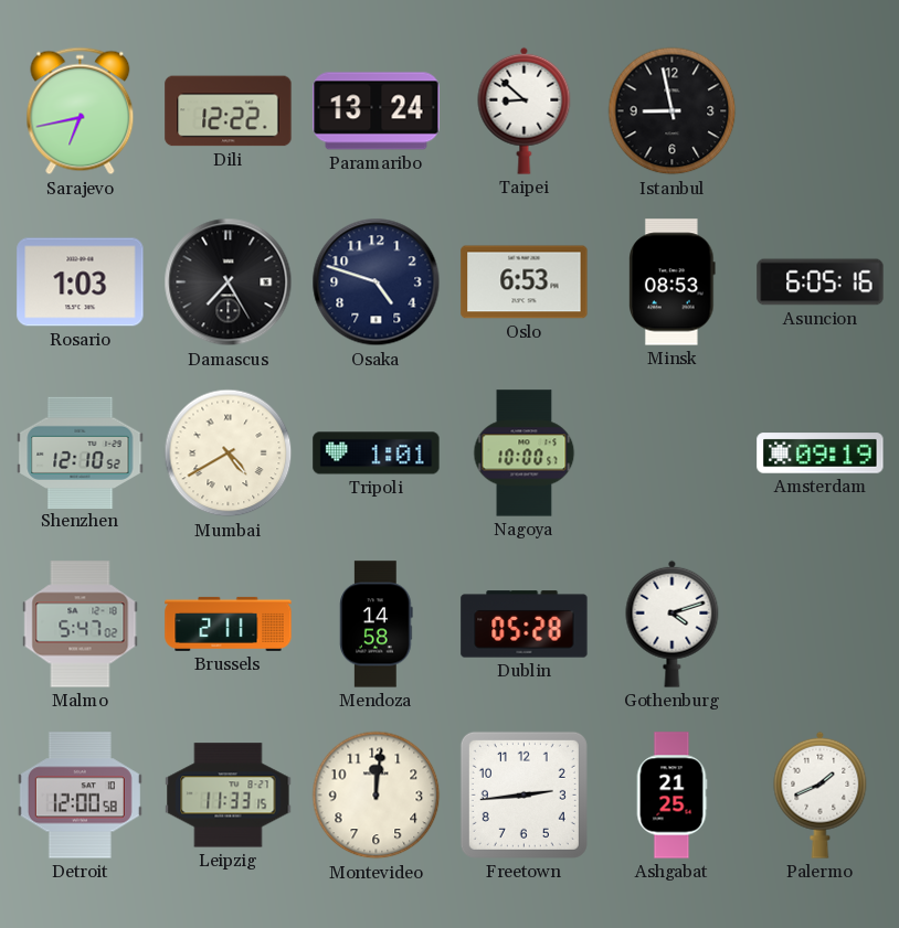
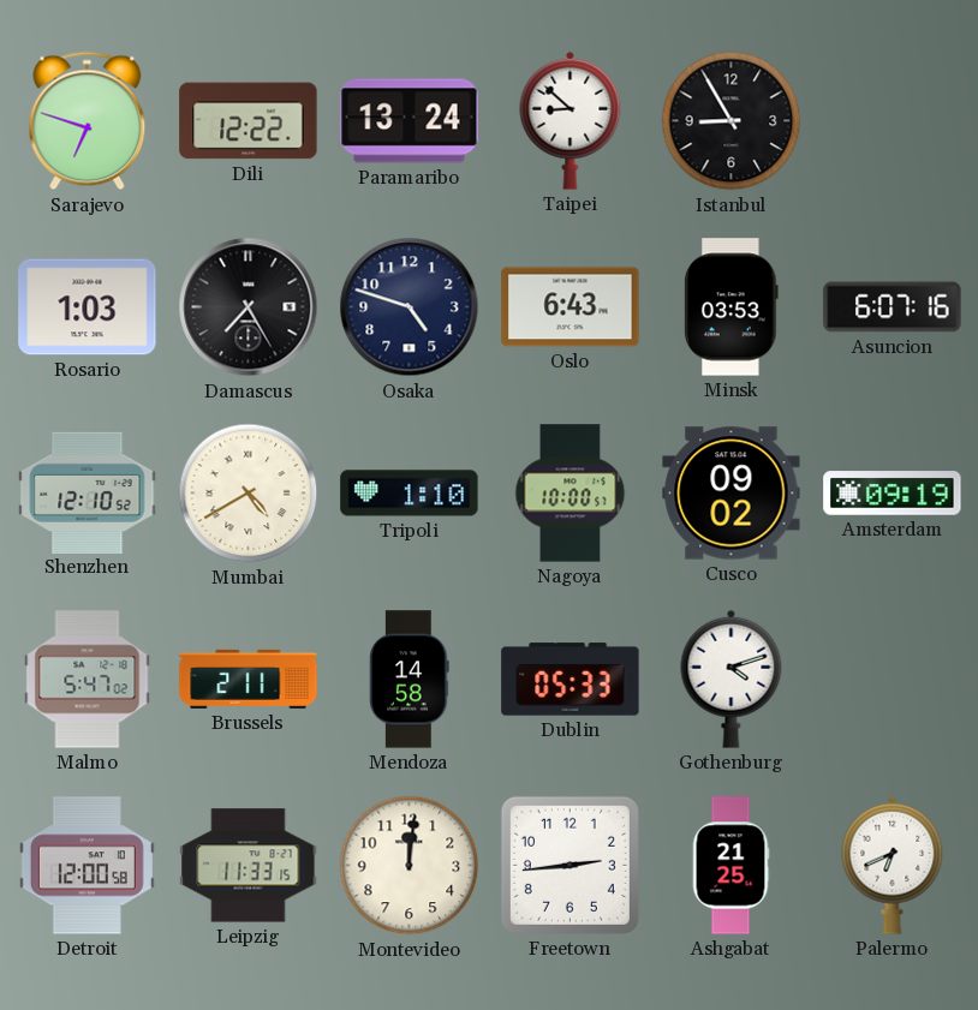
Sarajevo: 6:43 -> 6:48 (88, 121)
Istanbul: 8:58 -> 8:55 (732, 121)
Oslo: 6:53 -> 6:43 (571, 307)
Minsk: 08:53 -> 03:53 (732, 307)
Asuncion: 6:05 -> 6:07 (893, 307)
Tripoli: 1:01 -> 1:10 (410, 494)
Cusco: none -> 09:02 (732, 494)
Dublin: 05:28 -> 05:33 (571, 680)
Palermo: 1:41 -> 6:41 (893, 865)
